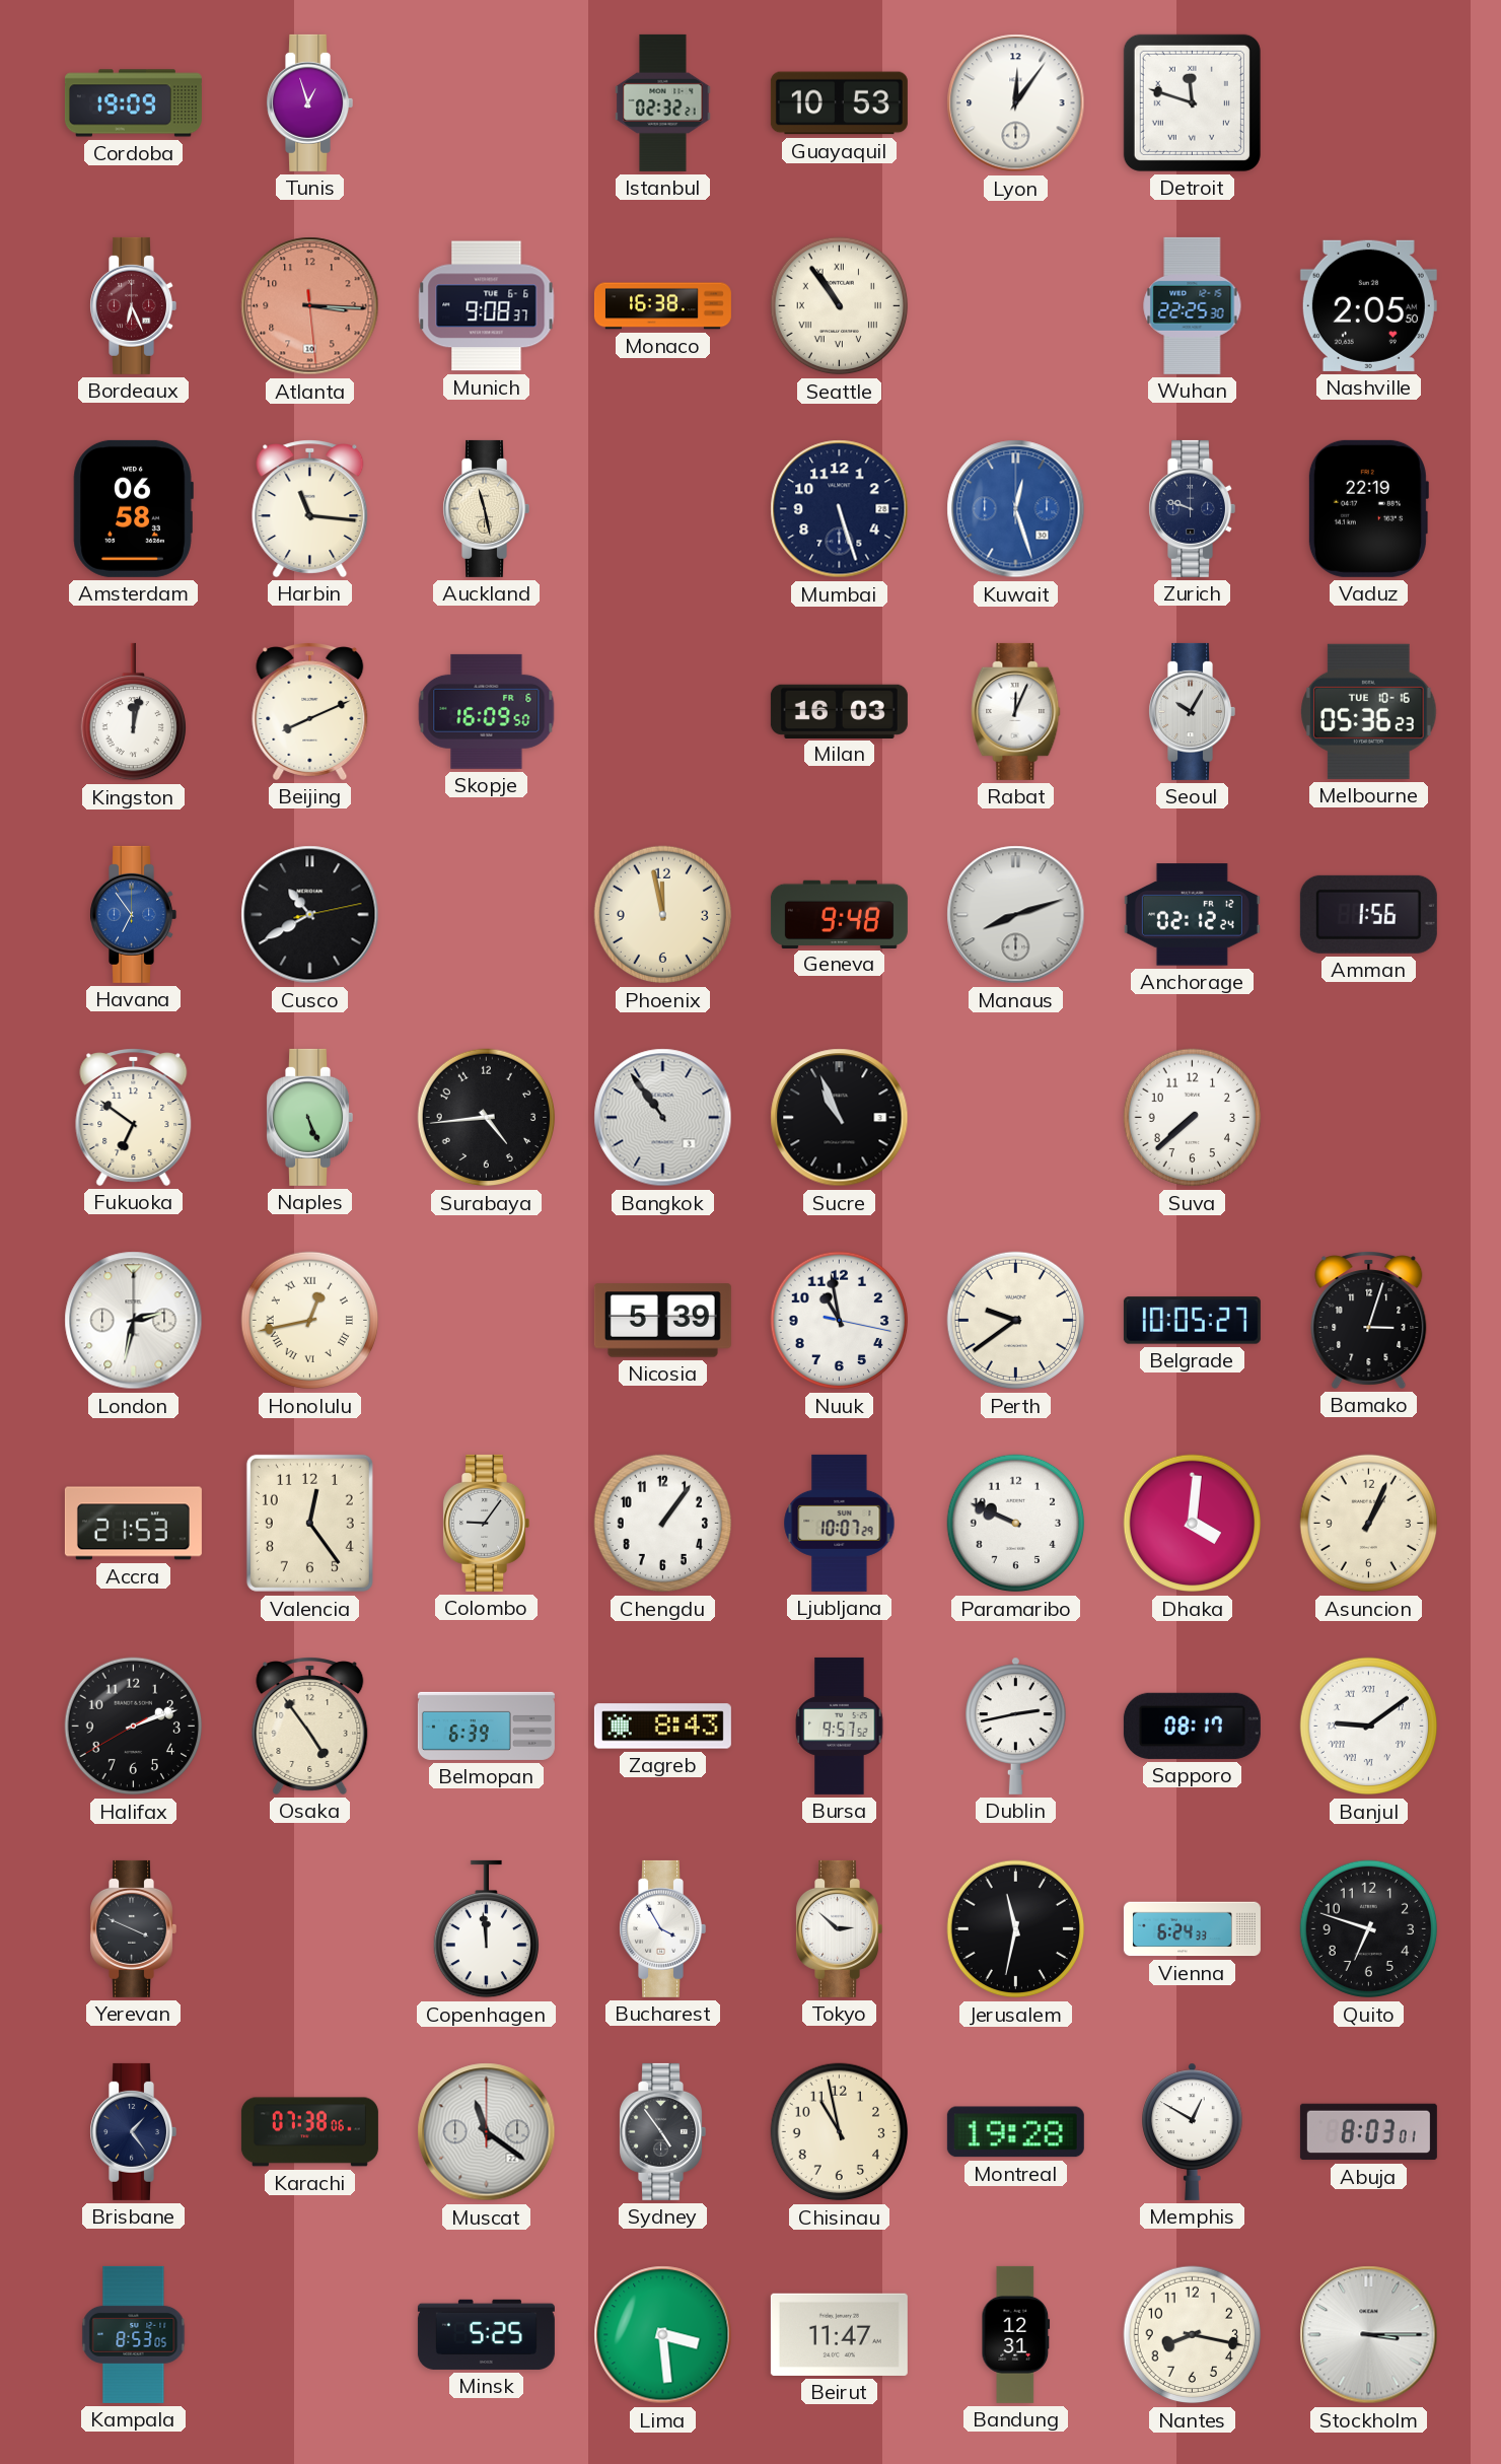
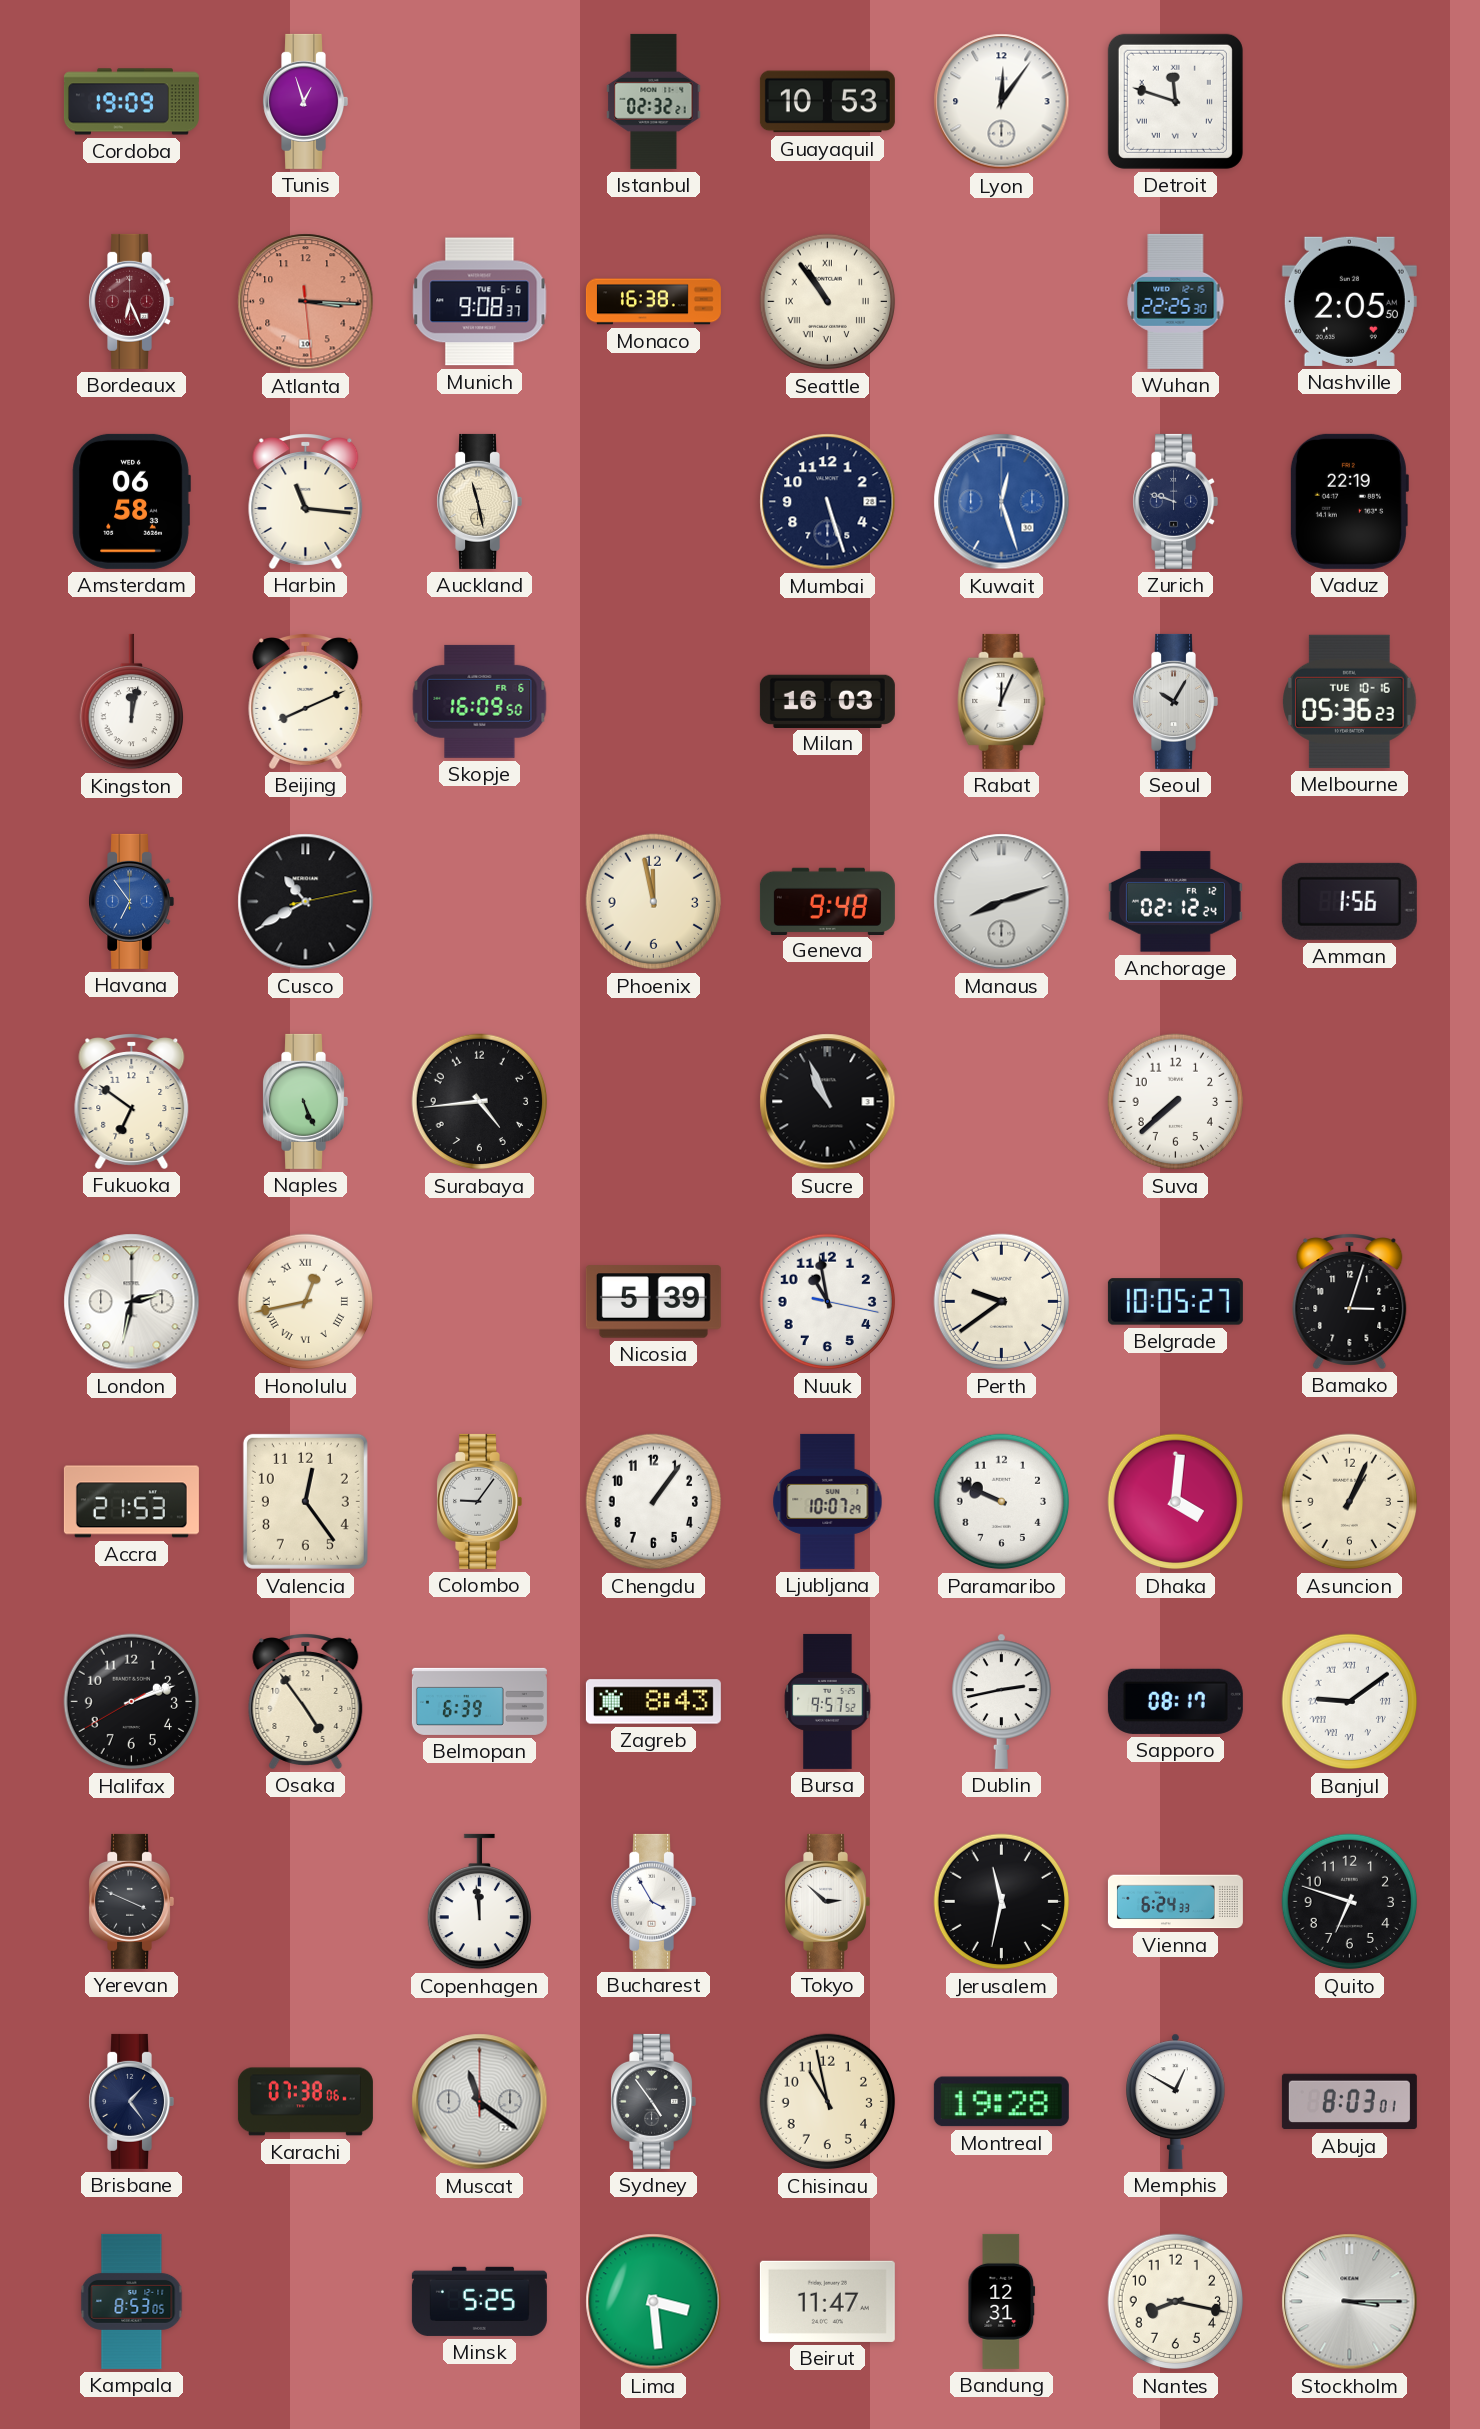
Bangkok: 10:54 -> none (663, 1118)
